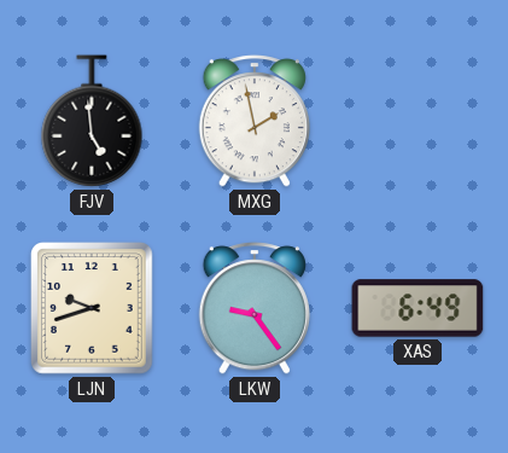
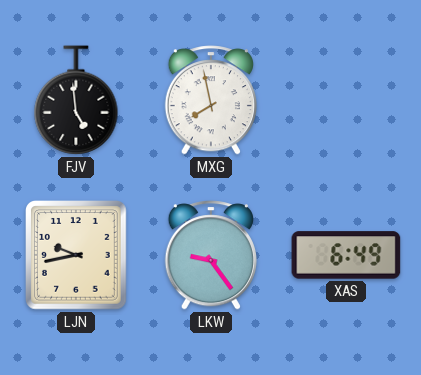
MXG: 1:58 -> 7:58 (211, 100)
LJN: 9:42 -> 9:43 (77, 256)
